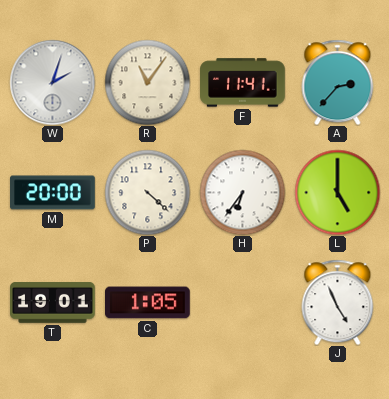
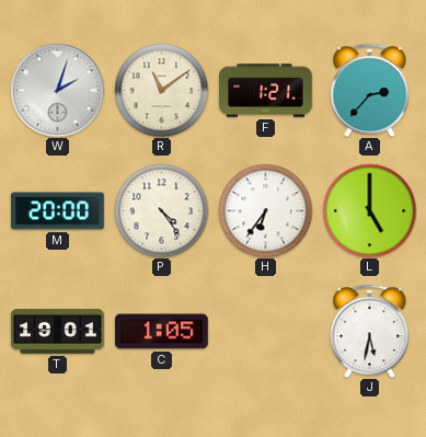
R: 11:06 -> 11:09 (161, 90)
F: 11:41 -> 1:21 (266, 91)
P: 4:22 -> 4:24 (161, 210)
J: 4:56 -> 5:32 (370, 331)
